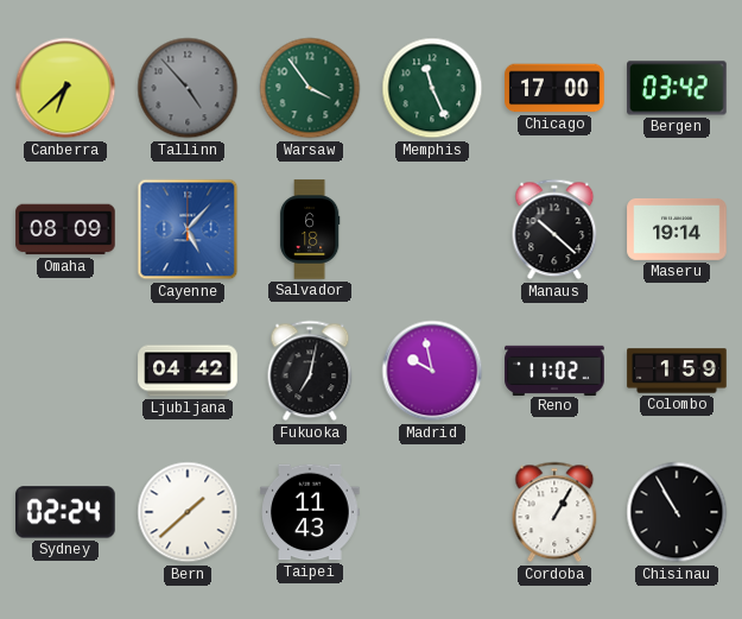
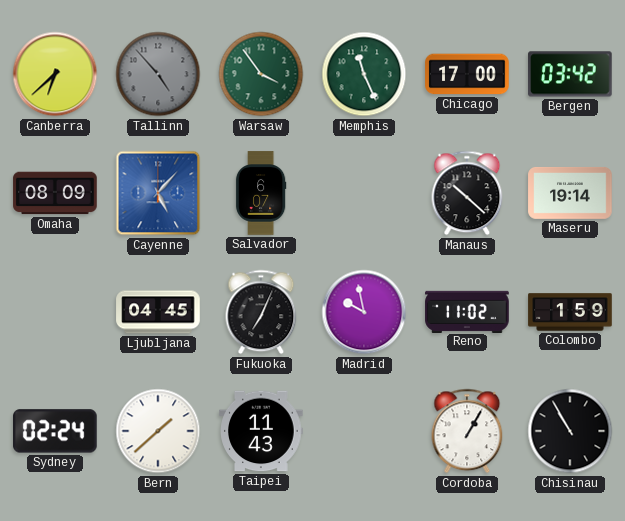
Salvador: 6:18 -> 6:07 (261, 193)
Ljubljana: 04:42 -> 04:45 (158, 312)
Fukuoka: 7:02 -> 7:04 (261, 312)
